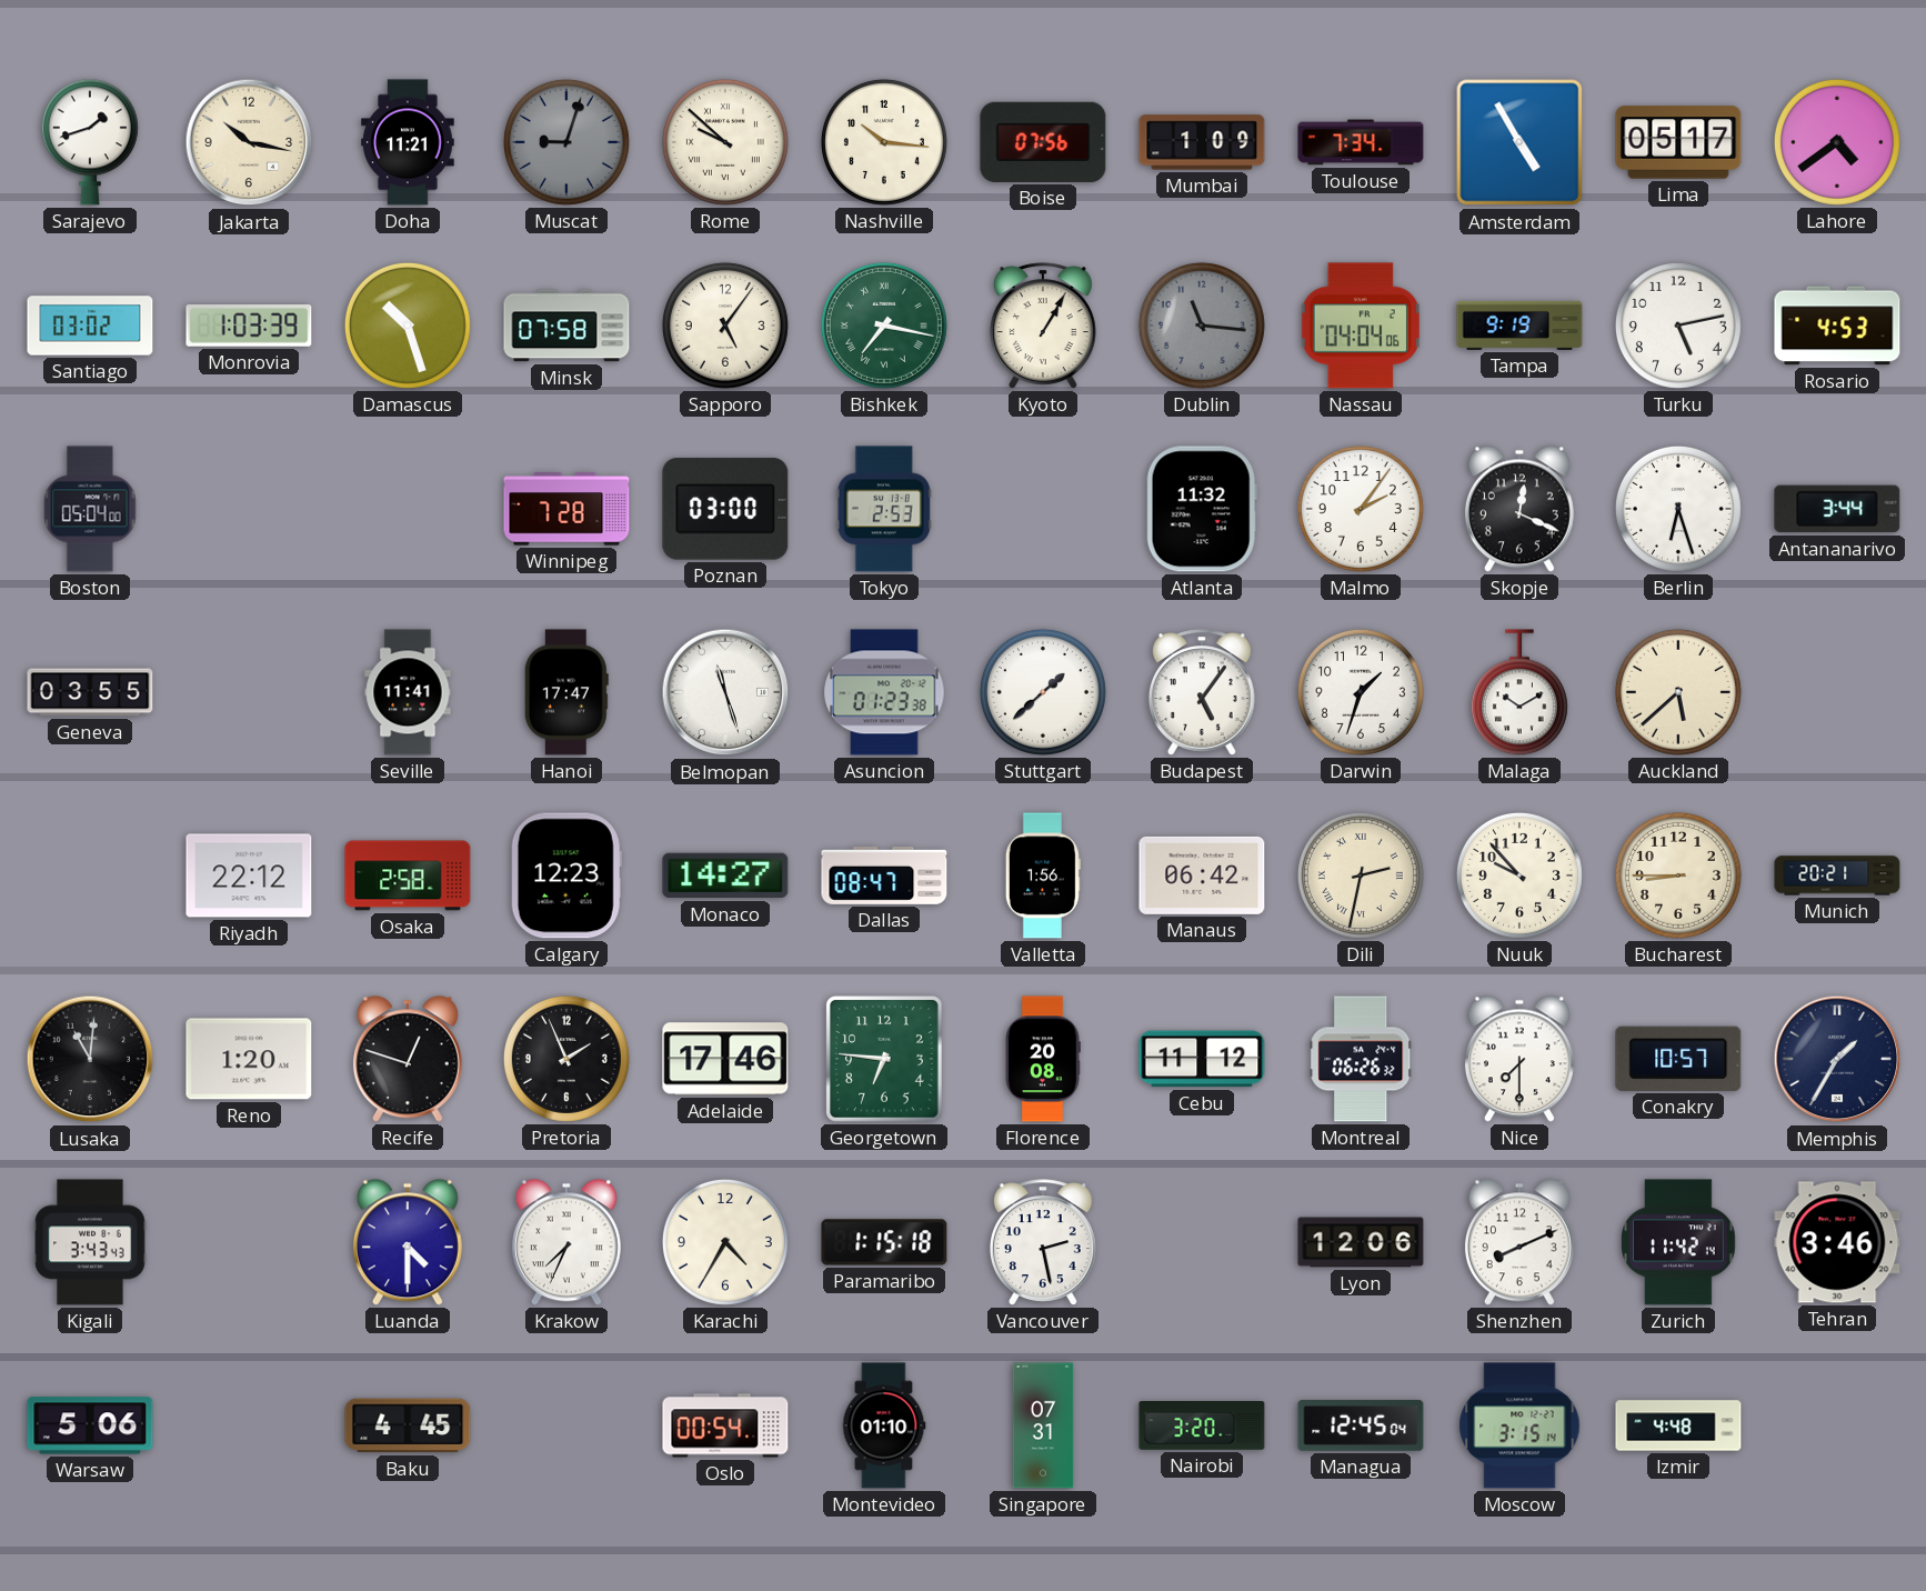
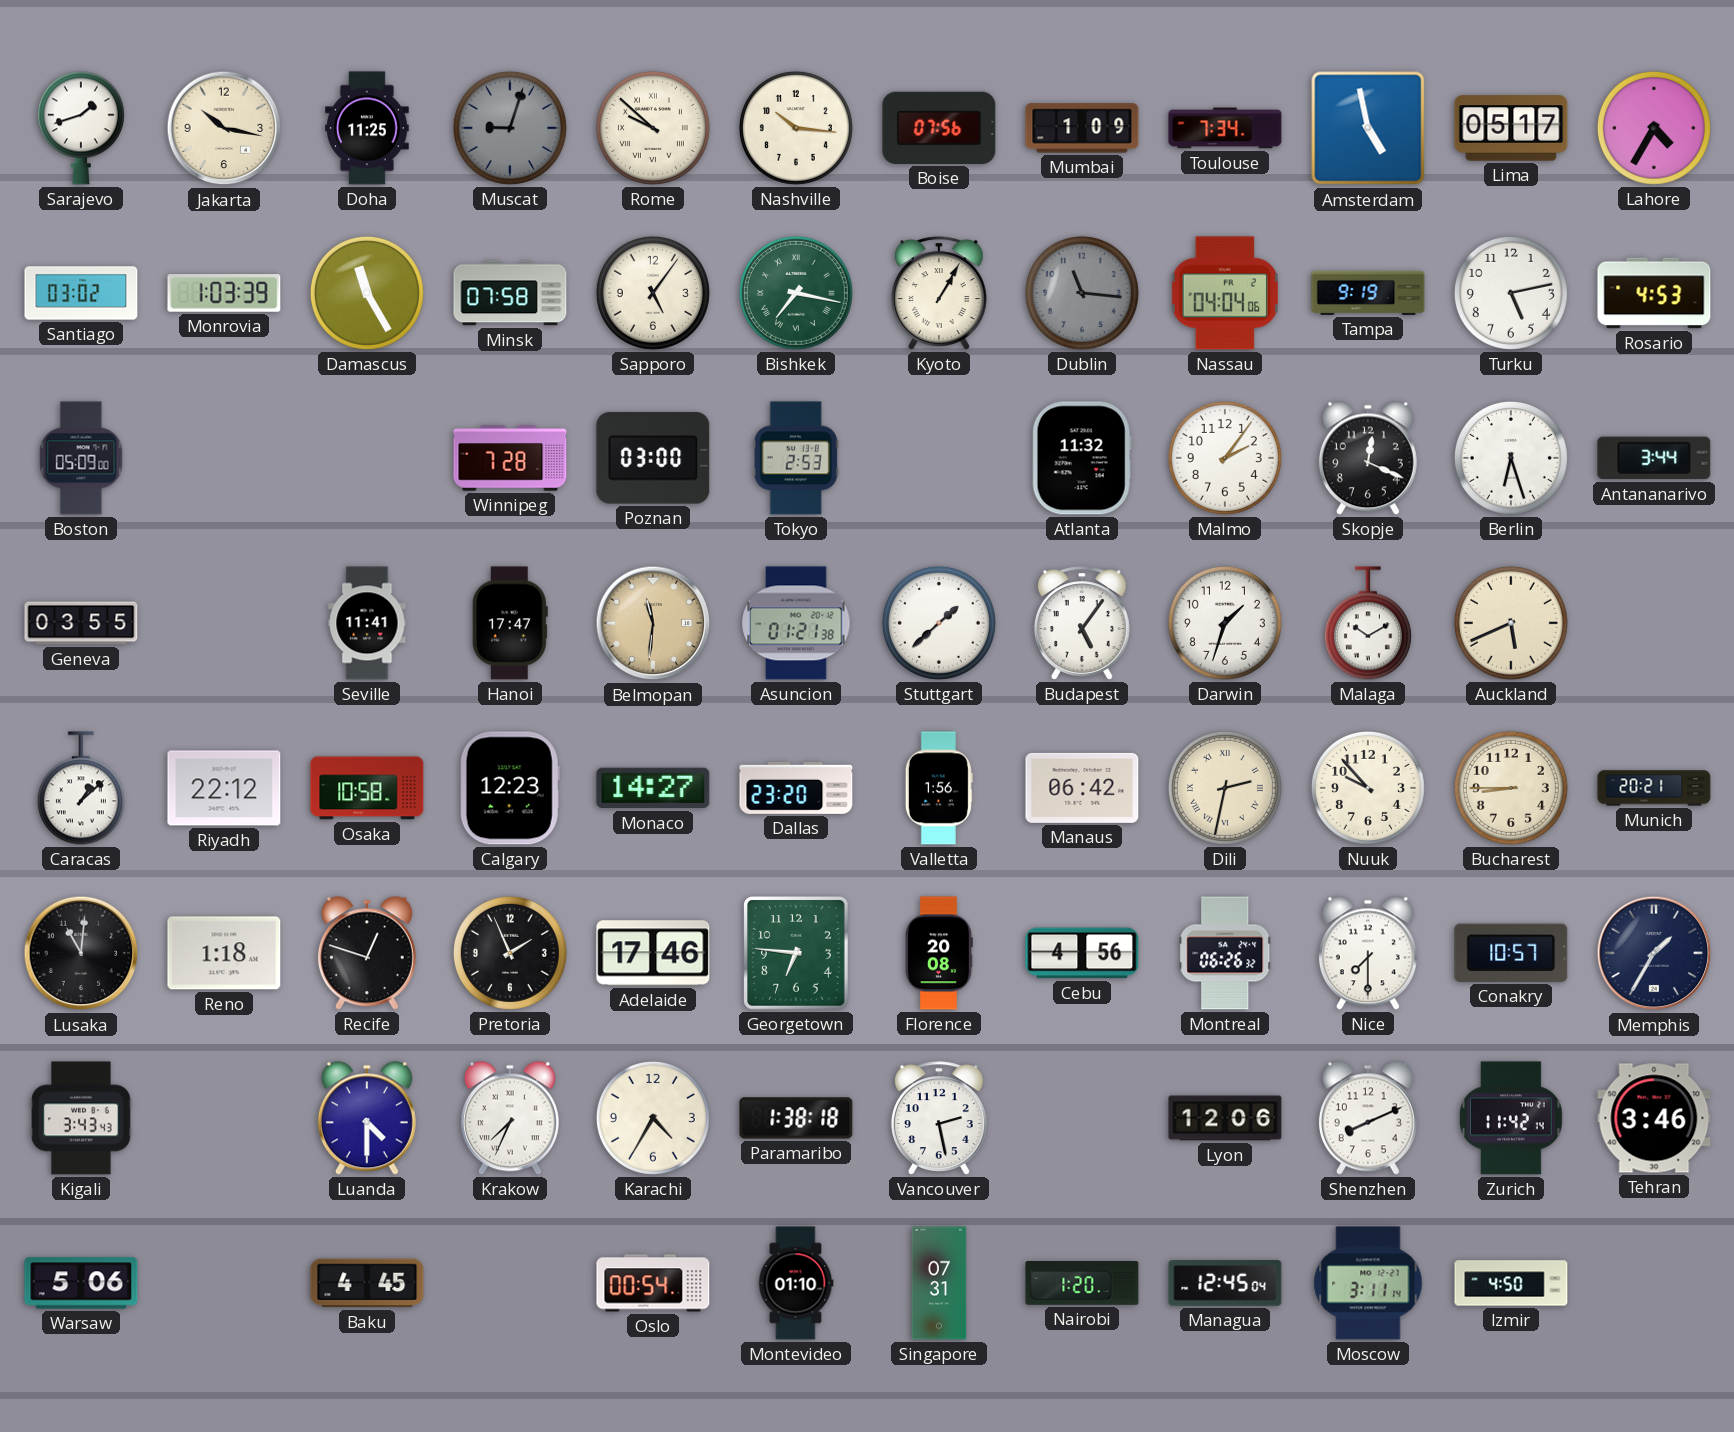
Doha: 11:21 -> 11:25 (368, 128)
Amsterdam: 4:55 -> 4:58 (1368, 128)
Lahore: 4:39 -> 4:35 (1654, 128)
Damascus: 10:27 -> 11:25 (367, 293)
Boston: 05:04 -> 05:09 (81, 458)
Belmopan: 11:27 -> 11:31 (653, 623)
Belmopan dial: white -> champagne (653, 623)
Asuncion: 01:23 -> 01:21 (796, 623)
Auckland: 5:38 -> 5:41 (1511, 623)
Caracas: none -> 1:08 (81, 788)
Osaka: 2:58 -> 10:58 (367, 788)
Dallas: 08:47 -> 23:20 (796, 788)
Reno: 1:20 -> 1:18 (224, 953)
Cebu: 11:12 -> 4:56 (1082, 953)
Paramaribo: 1:15 -> 1:38 (796, 1118)
Nairobi: 3:20 -> 1:20 (1082, 1283)
Moscow: 3:15 -> 3:11 (1368, 1283)
Izmir: 4:48 -> 4:50 (1511, 1283)
